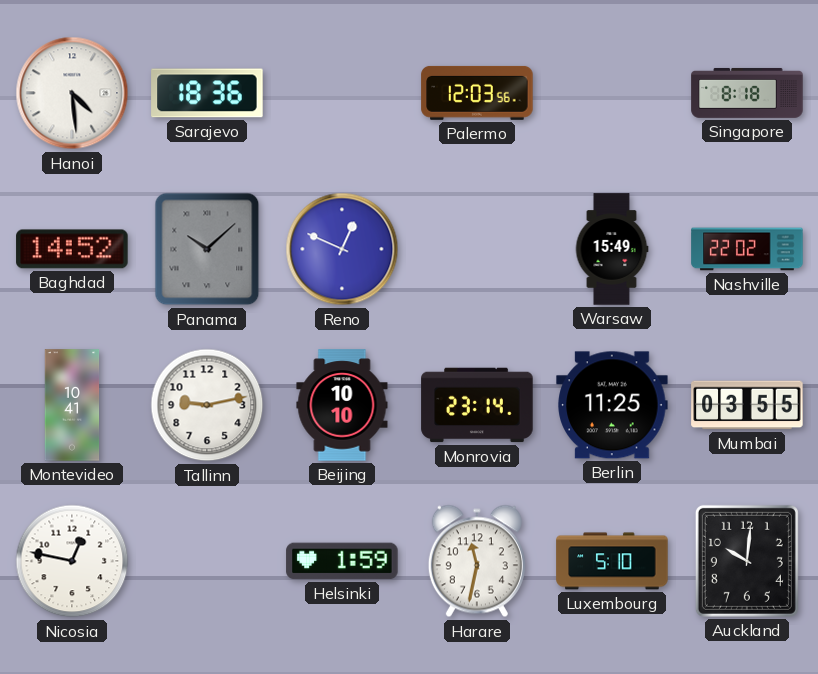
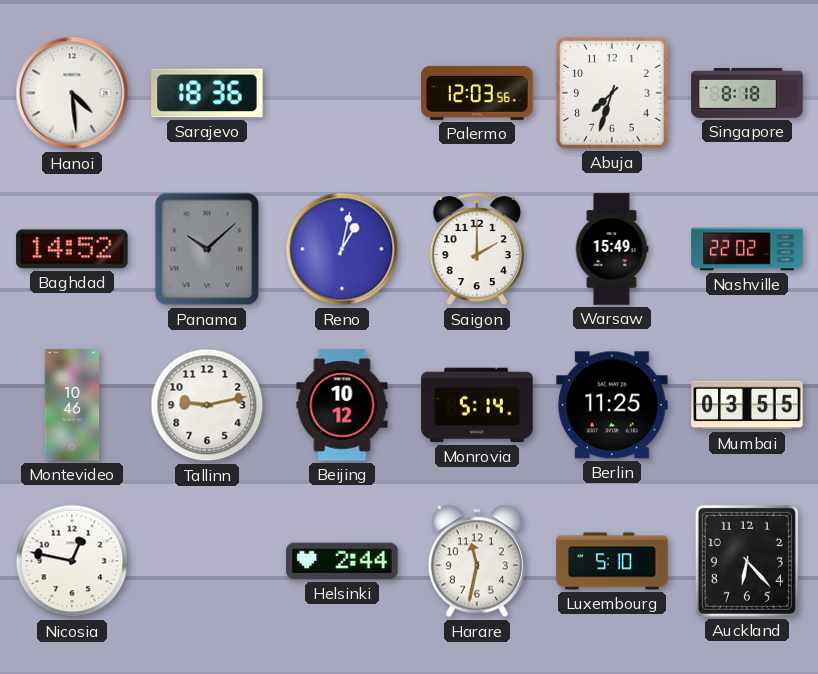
Abuja: none -> 7:33 (612, 93)
Reno: 12:49 -> 1:02 (342, 249)
Saigon: none -> 2:00 (477, 250)
Montevideo: 10:41 -> 10:46 (72, 405)
Beijing: 10:10 -> 10:12 (342, 405)
Monrovia: 23:14 -> 5:14 (477, 405)
Helsinki: 1:59 -> 2:44 (342, 561)
Auckland: 10:01 -> 6:23 (747, 561)
